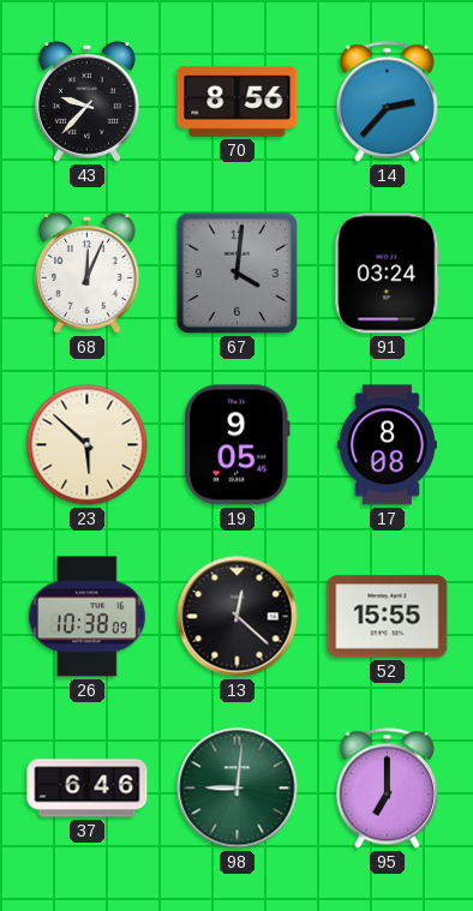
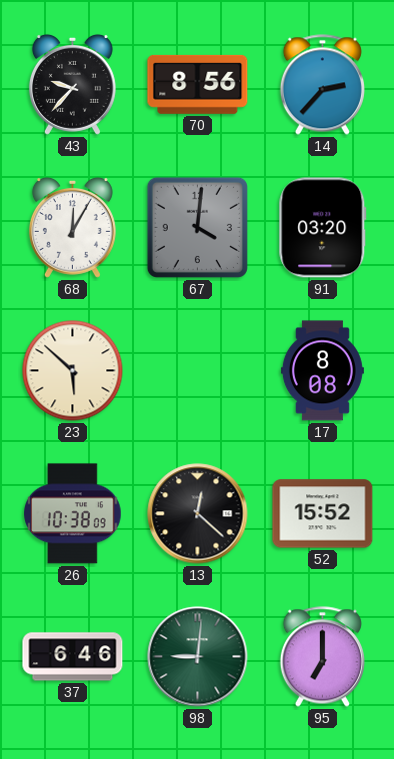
68: 12:04 -> 12:05 (72, 227)
91: 03:24 -> 03:20 (323, 228)
19: 9:05 -> none (238, 445)
52: 15:55 -> 15:52 (323, 514)
